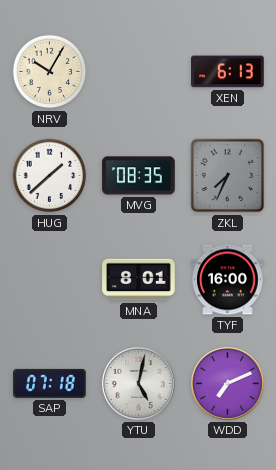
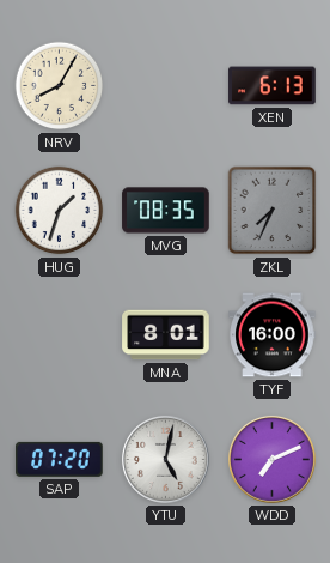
NRV: 10:05 -> 8:05 (60, 86)
HUG: 1:38 -> 1:33 (60, 211)
SAP: 07:18 -> 07:20 (60, 459)
